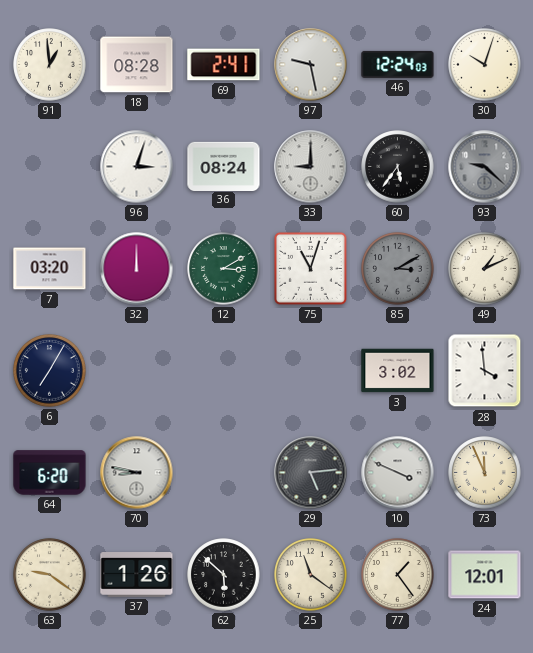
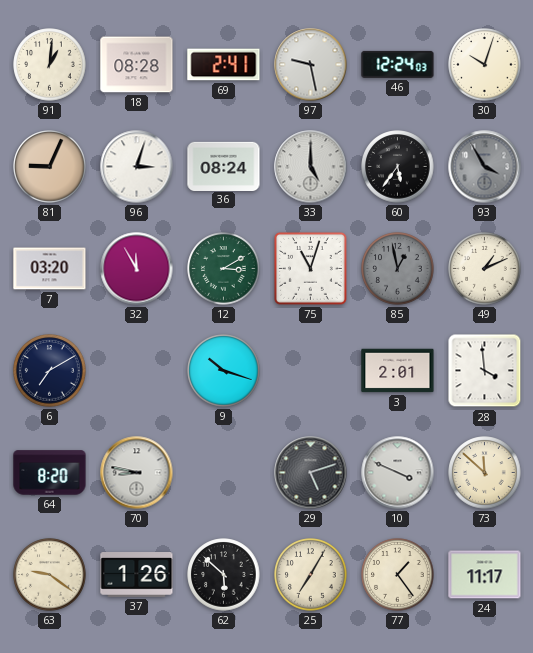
91: 12:59 -> 1:01 (50, 65)
81: none -> 9:04 (50, 167)
33: 9:00 -> 5:00 (311, 167)
93: 9:22 -> 3:55 (485, 167)
32: 12:00 -> 11:55 (137, 269)
85: 3:10 -> 12:58 (398, 269)
6: 7:05 -> 7:10 (50, 371)
9: none -> 10:18 (224, 371)
3: 3:02 -> 2:01 (398, 371)
64: 6:20 -> 8:20 (50, 473)
29: 5:14 -> 5:12 (311, 473)
73: 11:56 -> 11:52 (485, 473)
25: 11:21 -> 7:05 (311, 575)
24: 12:01 -> 11:17 (485, 575)
